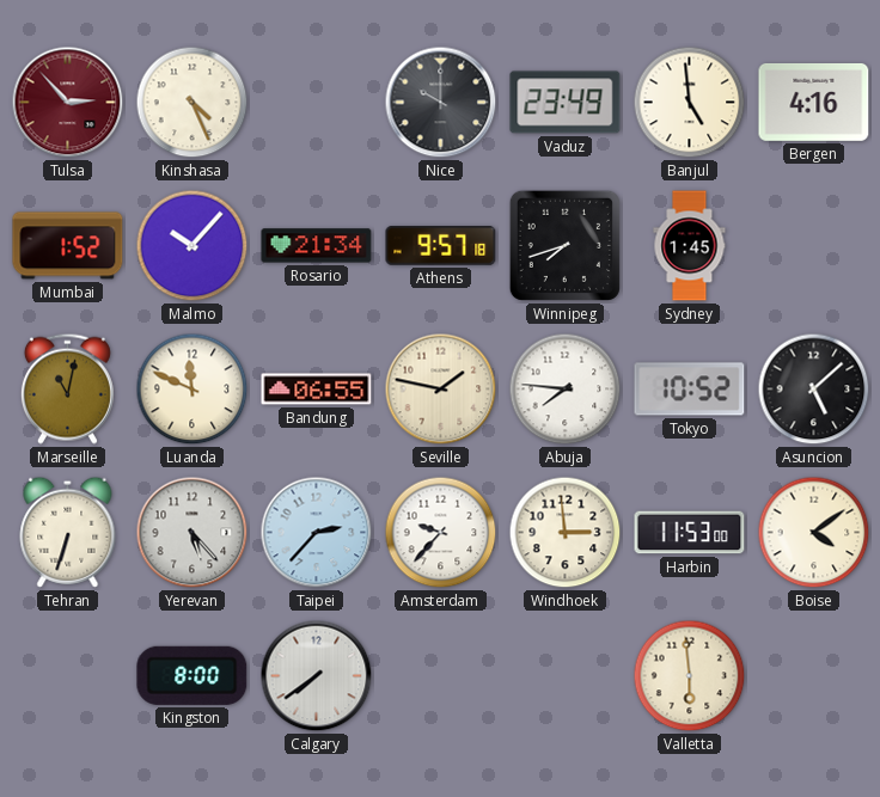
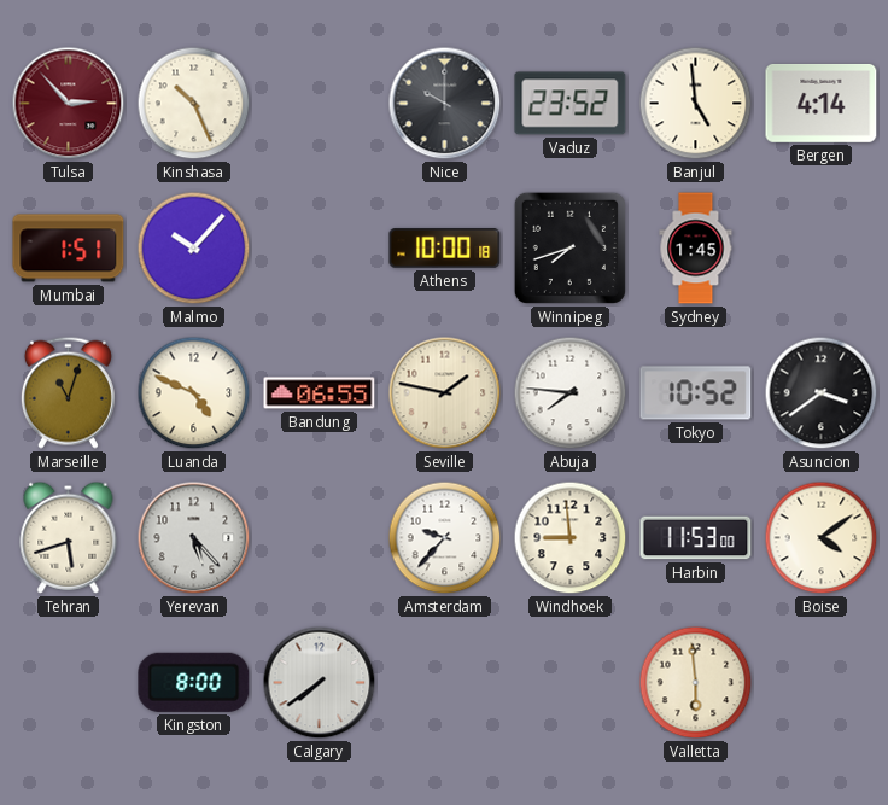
Kinshasa: 4:26 -> 10:26 (194, 104)
Vaduz: 23:49 -> 23:52 (571, 104)
Bergen: 4:16 -> 4:14 (822, 103)
Mumbai: 1:52 -> 1:51 (69, 249)
Rosario: 21:34 -> none (317, 246)
Athens: 9:57 -> 10:00 (445, 249)
Marseille: 11:02 -> 11:03 (68, 392)
Luanda: 11:49 -> 4:49 (194, 393)
Asuncion: 5:08 -> 3:39 (822, 393)
Tehran: 6:33 -> 5:42 (69, 537)
Taipei: 2:37 -> none (317, 533)
Windhoek: 2:59 -> 8:59 (571, 538)
